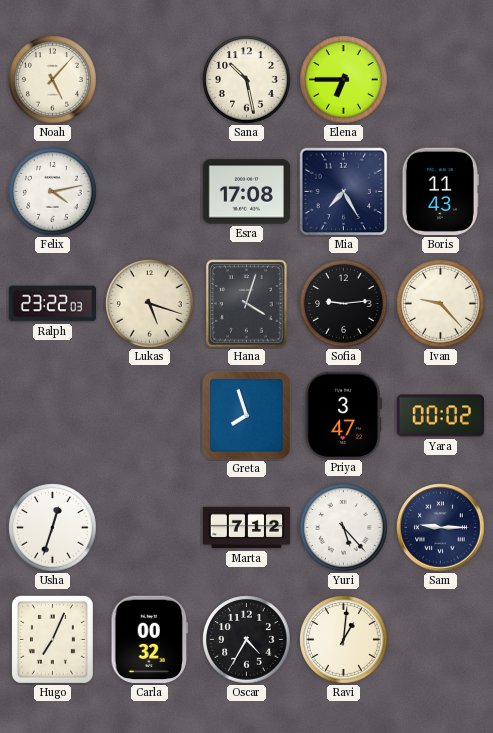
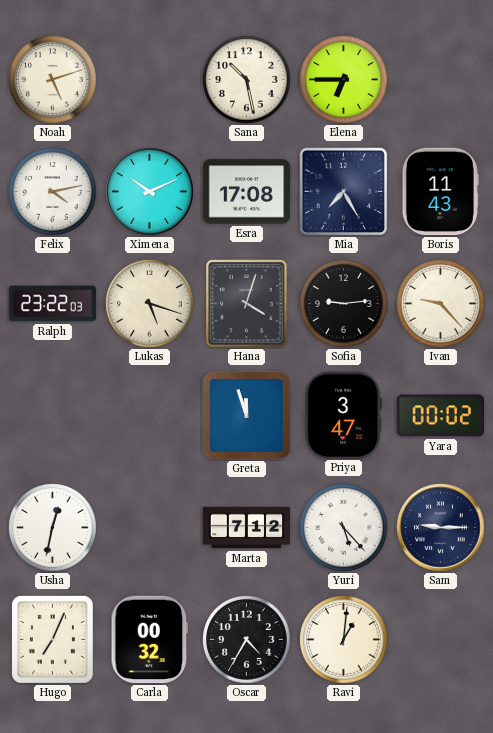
Noah: 5:07 -> 5:12 (53, 80)
Ximena: none -> 10:11 (150, 192)
Greta: 7:57 -> 11:57 (247, 416)
Usha: 12:33 -> 12:32 (53, 528)
